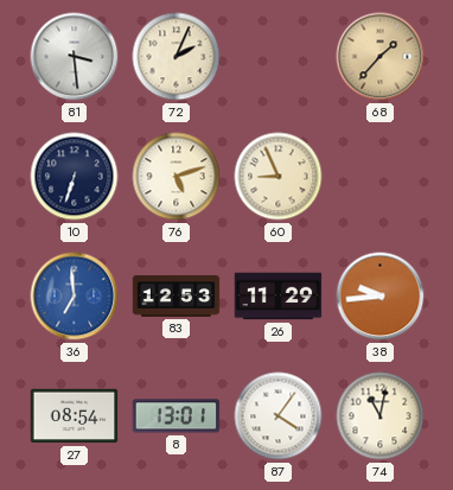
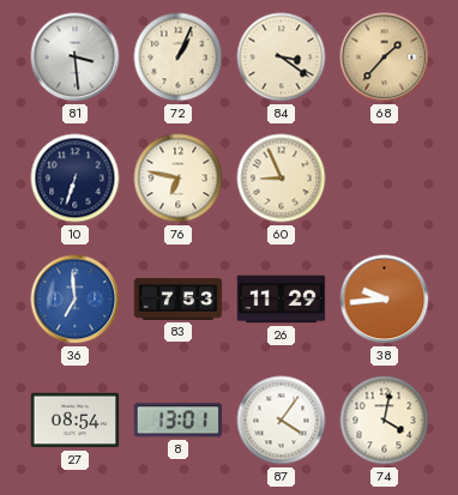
72: 2:04 -> 1:04 (179, 58)
84: none -> 3:21 (282, 58)
76: 5:12 -> 6:47 (179, 179)
83: 12:53 -> 7:53 (179, 300)
74: 11:02 -> 4:02 (385, 421)
